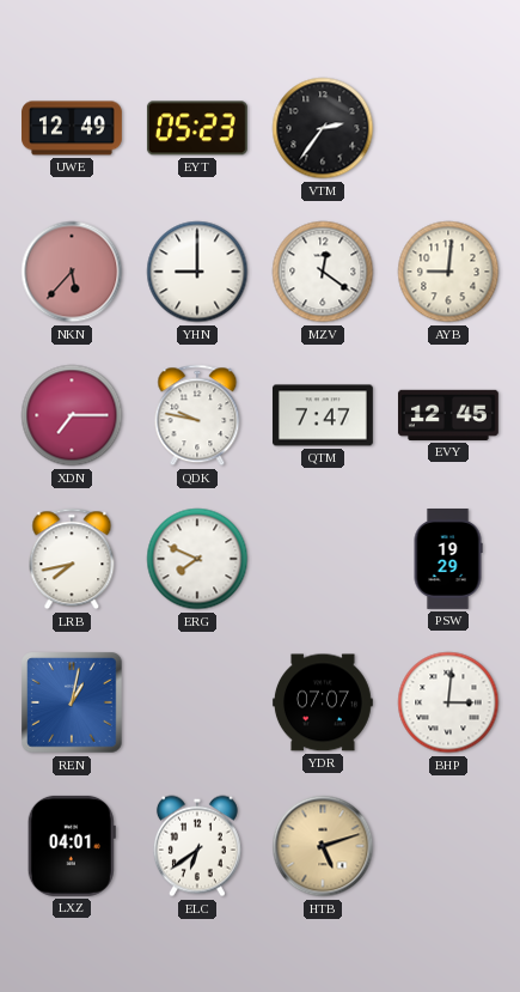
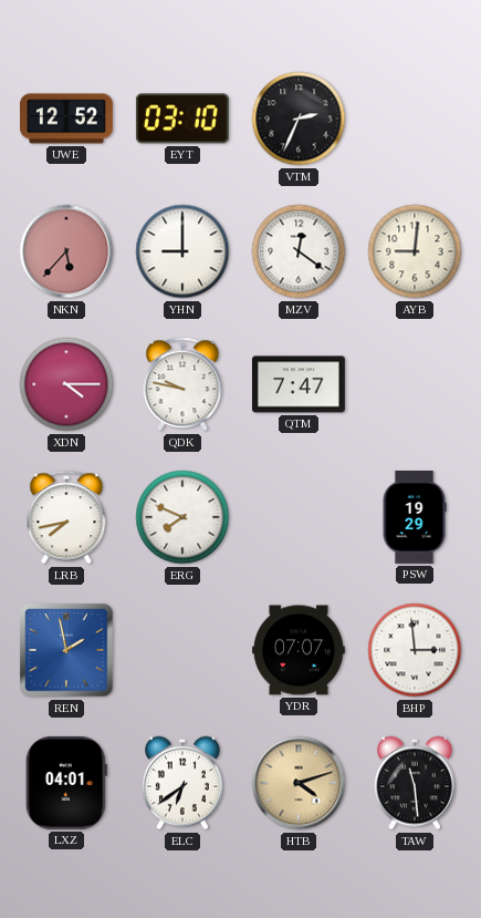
UWE: 12:49 -> 12:52 (67, 118)
EYT: 05:23 -> 03:10 (182, 118)
VTM: 2:36 -> 2:34 (299, 118)
XDN: 7:15 -> 4:15 (66, 384)
EVY: 12:45 -> none (448, 415)
REN: 1:02 -> 1:58 (66, 650)
BHP: 3:01 -> 2:59 (415, 650)
HTB: 5:12 -> 4:12 (299, 783)
TAW: none -> 11:29 (415, 783)
